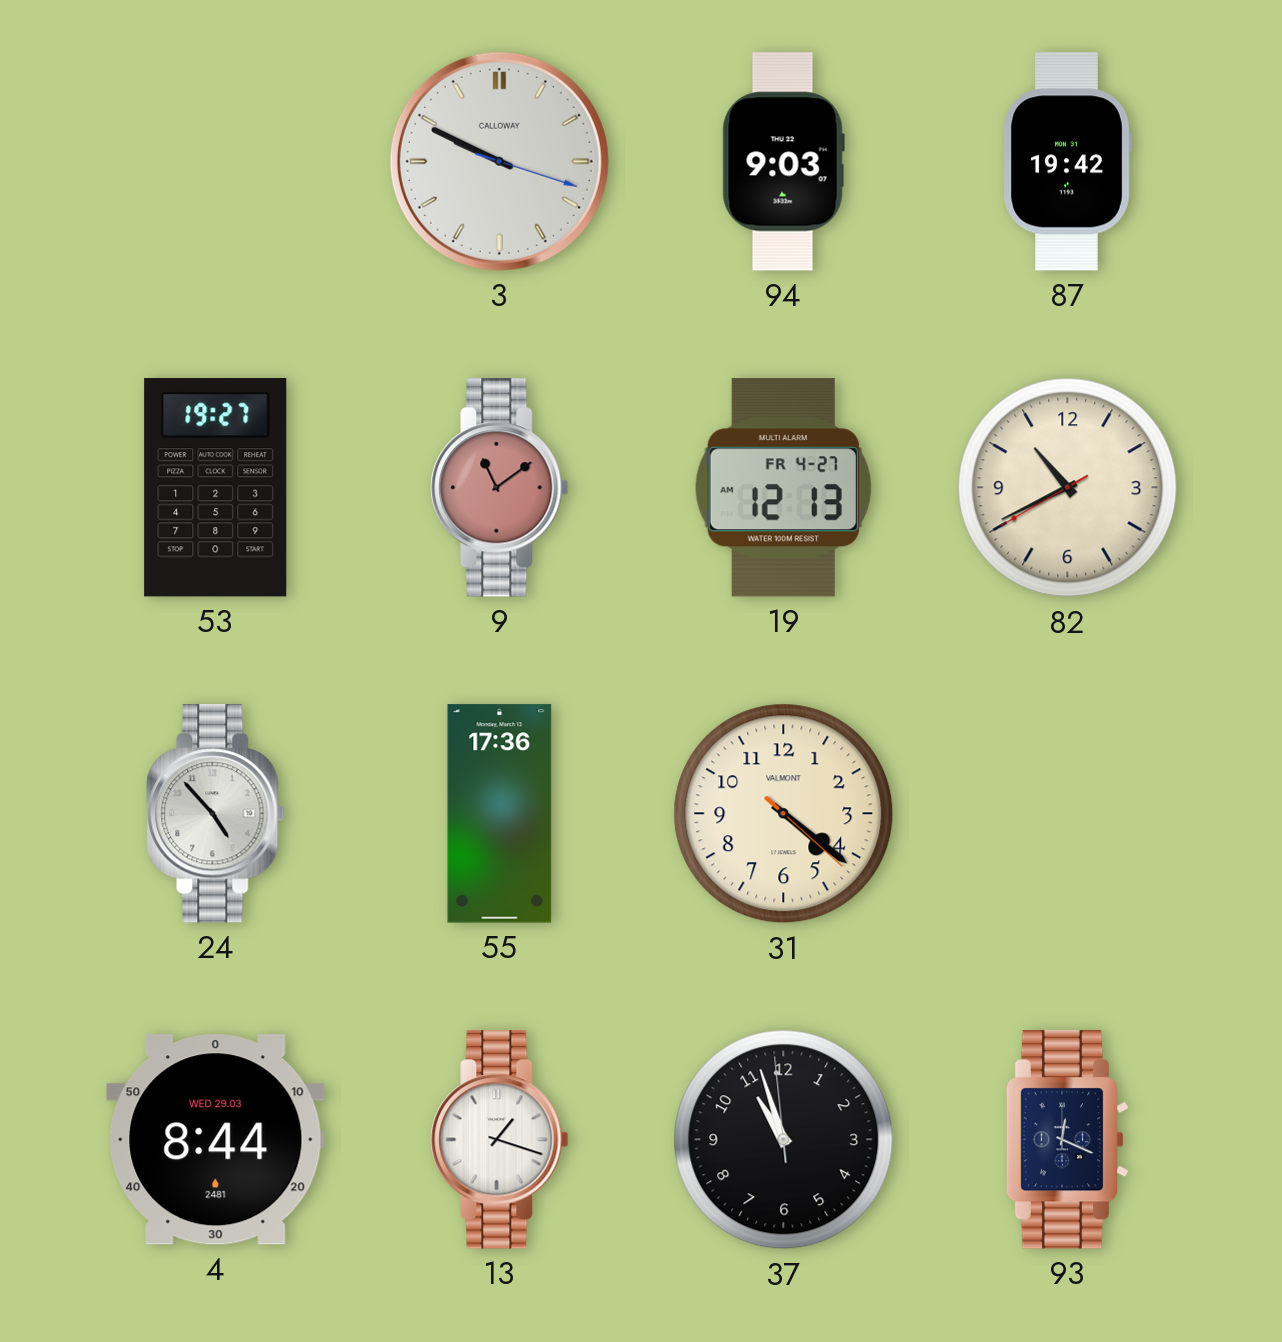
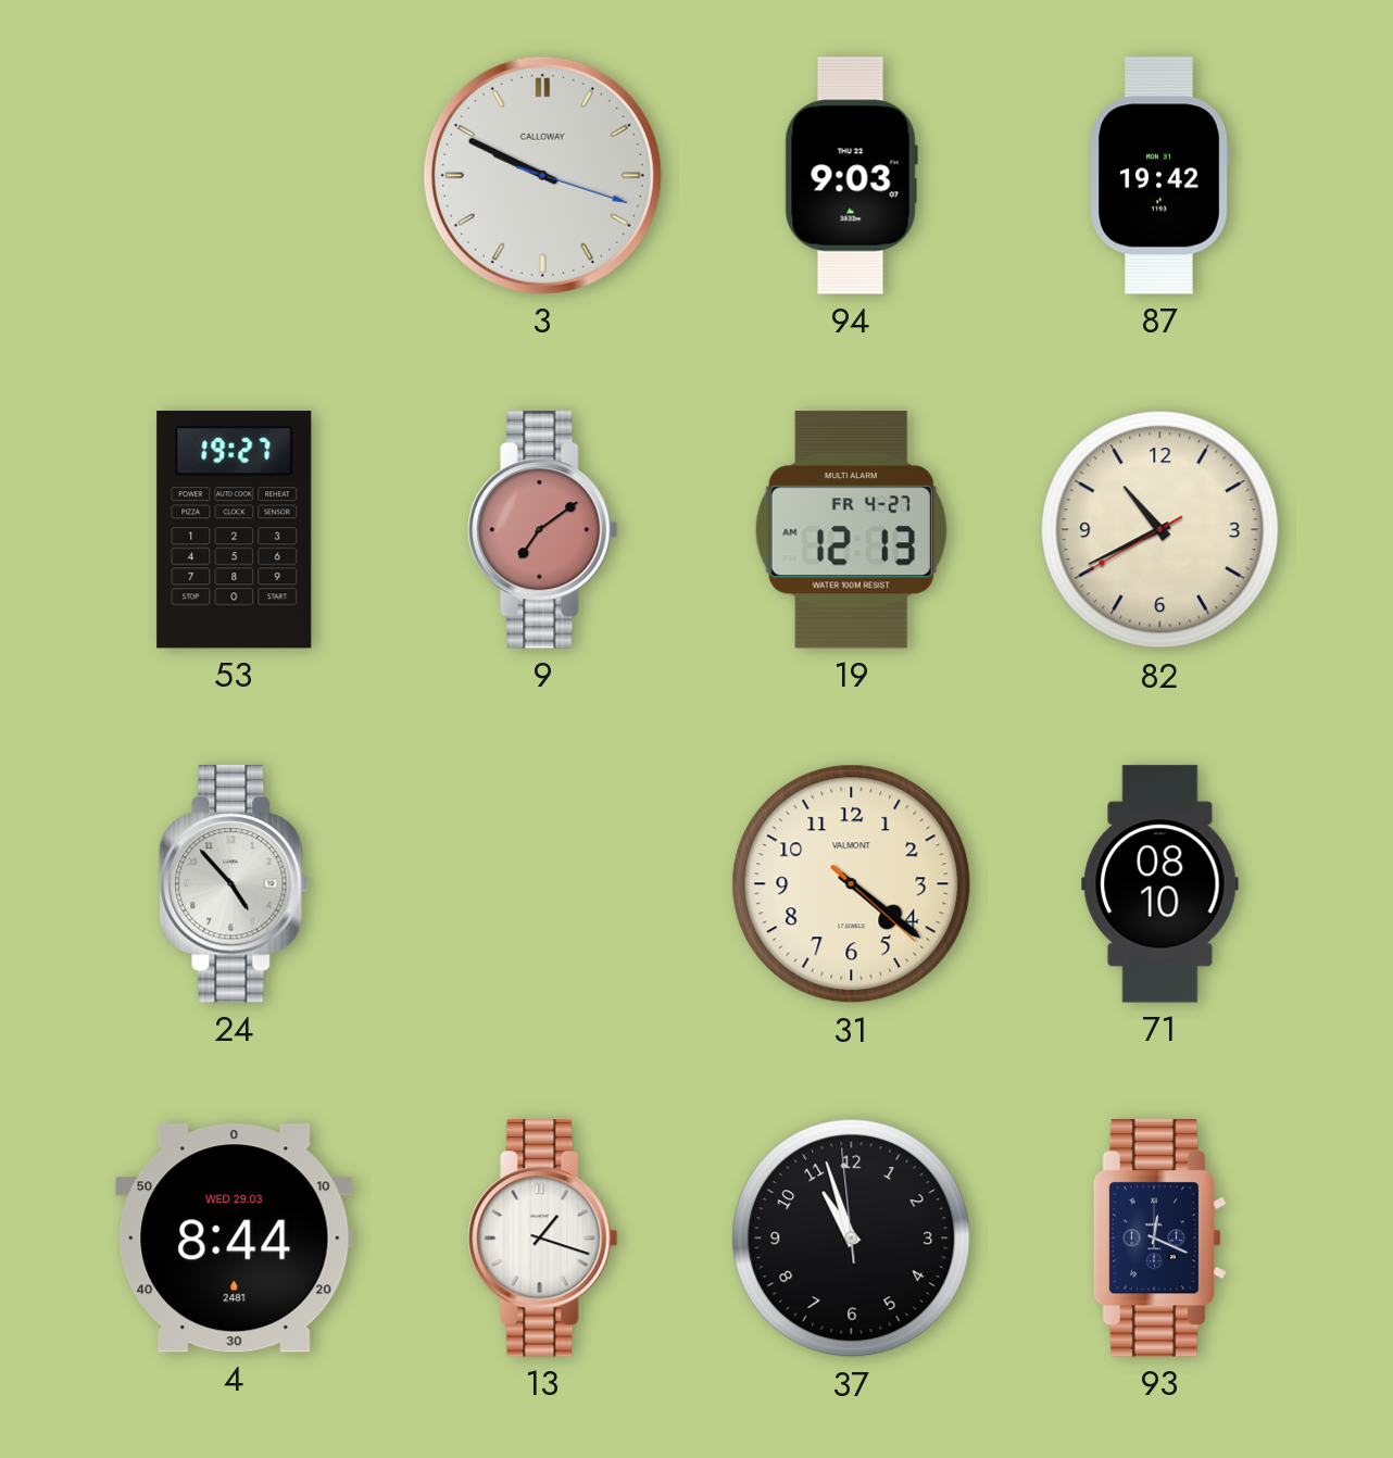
9: 11:09 -> 7:09 (543, 530)
55: 17:36 -> none (500, 814)
71: none -> 08:10 (1160, 884)
